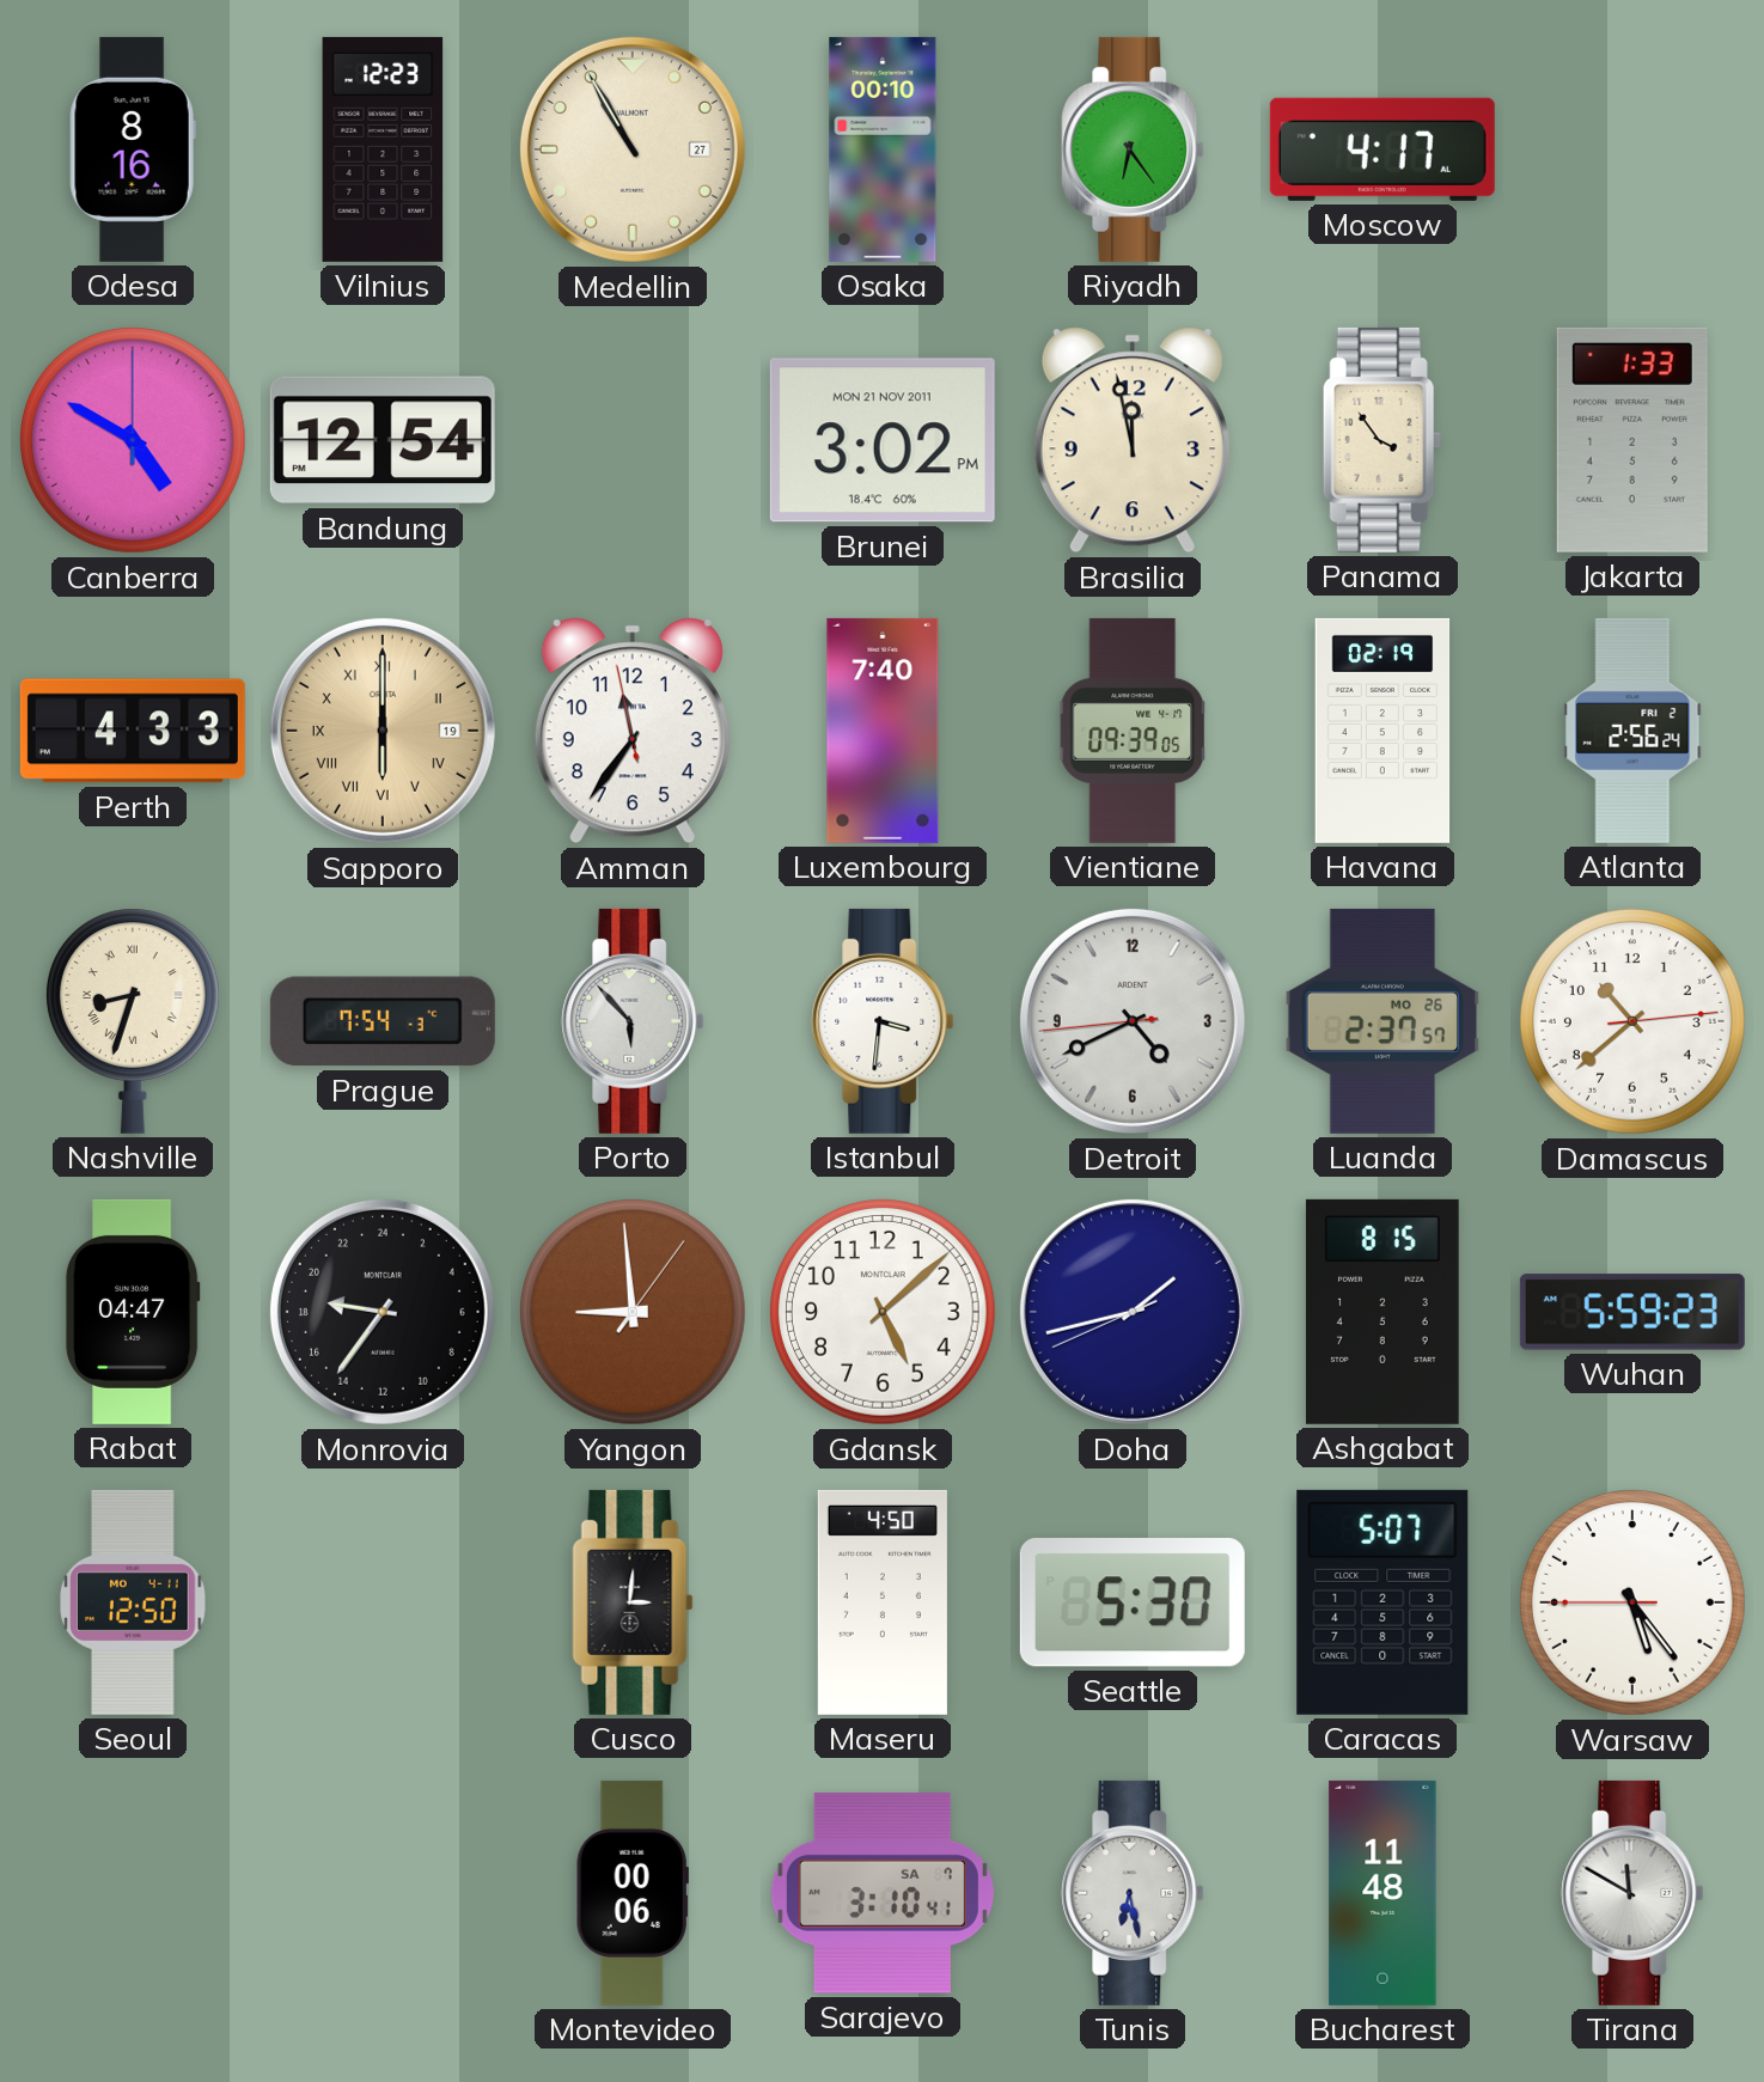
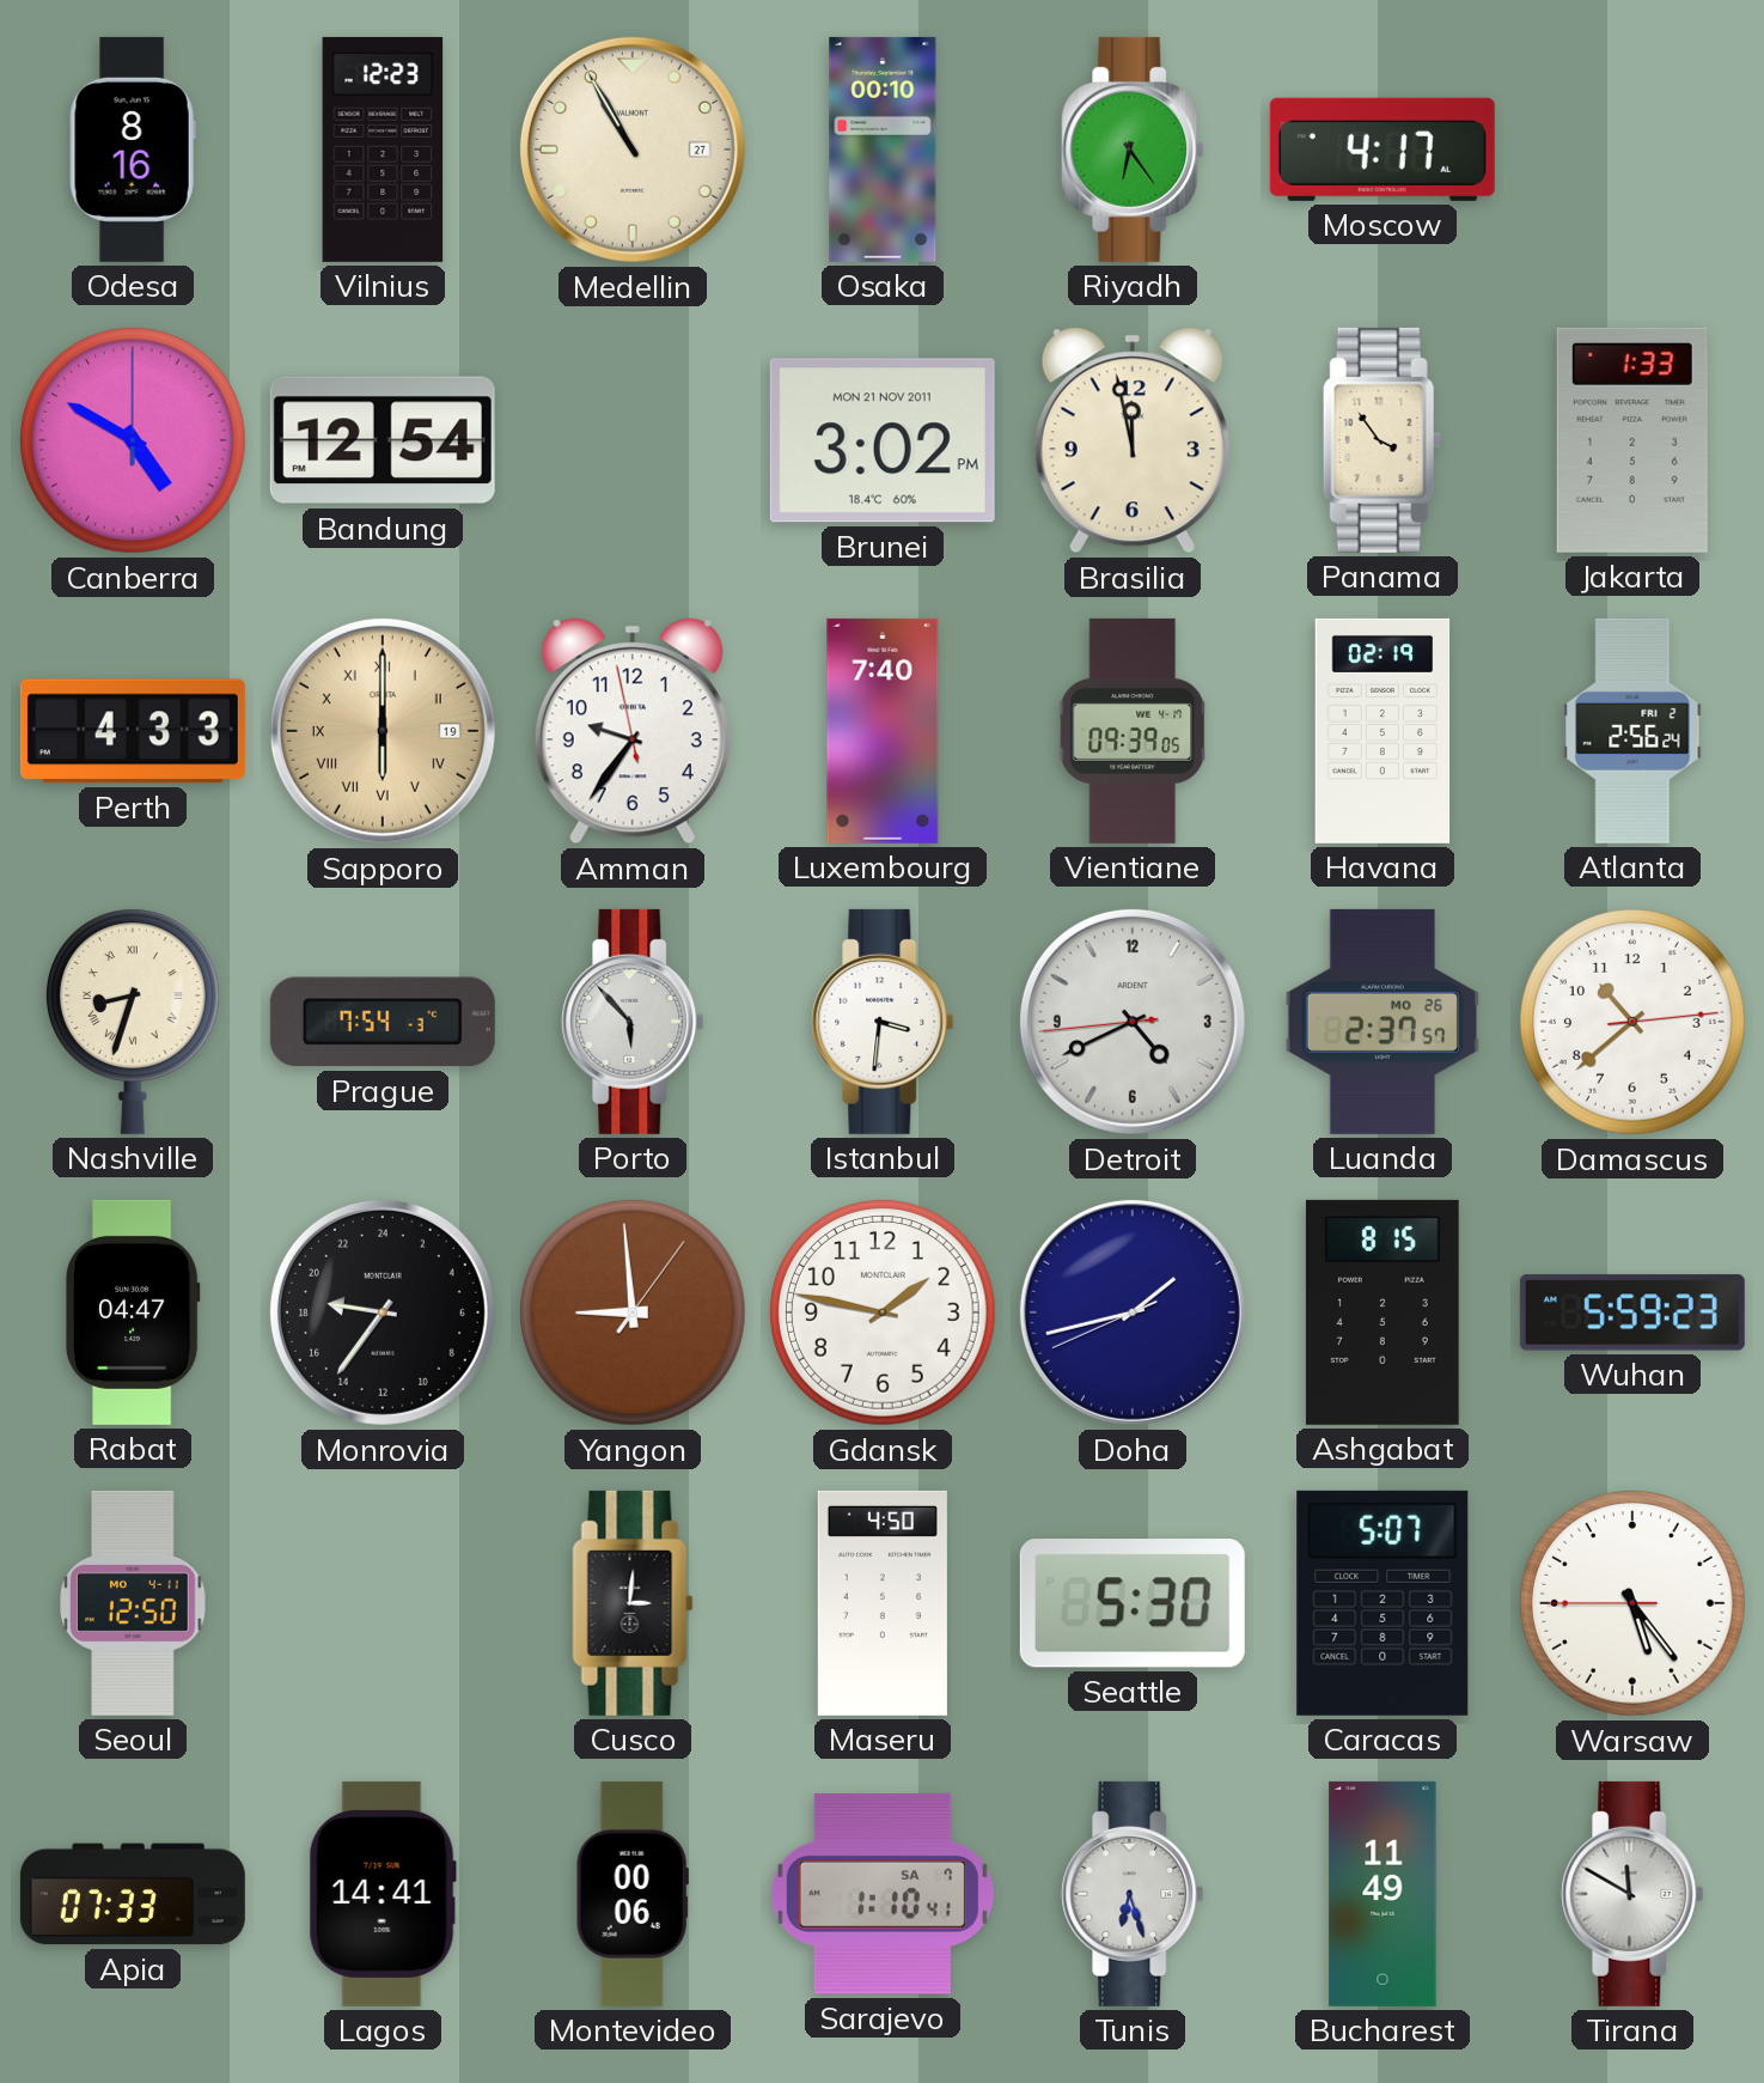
Amman: 11:35 -> 9:35 (633, 731)
Gdansk: 5:08 -> 1:47 (884, 1314)
Apia: none -> 07:33 (133, 1894)
Lagos: none -> 14:41 (383, 1894)
Sarajevo: 3:10 -> 1:10 (883, 1894)
Tunis: 6:28 -> 6:27 (1133, 1894)
Bucharest: 11:48 -> 11:49 (1382, 1894)
